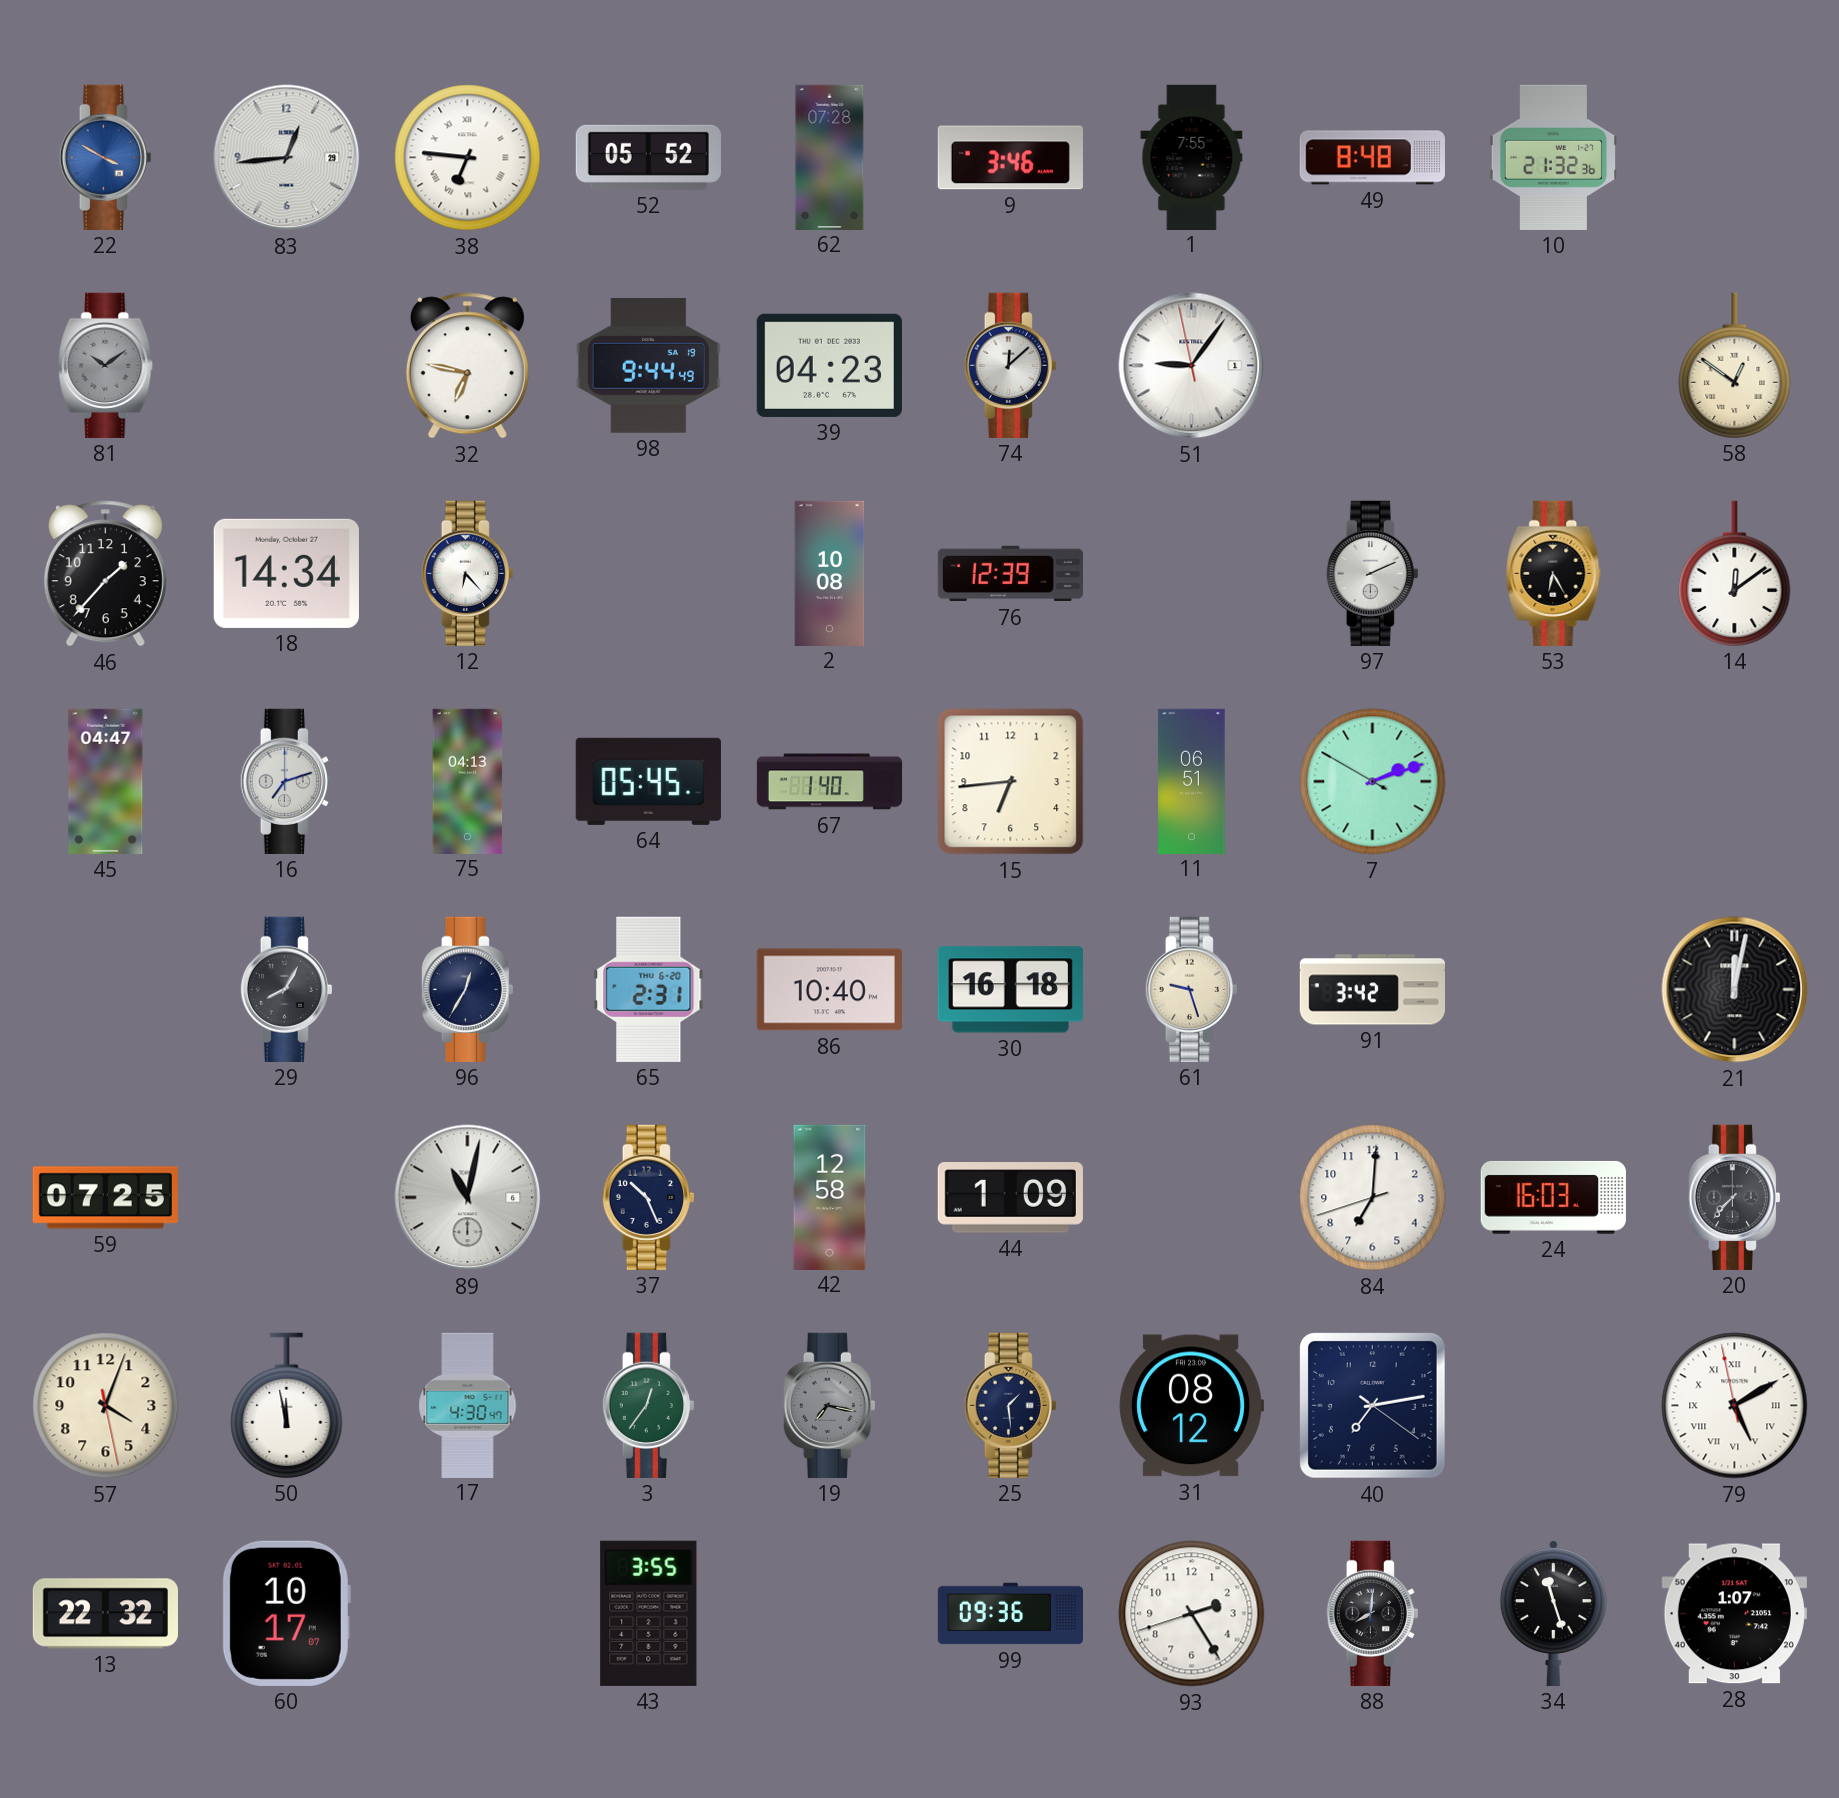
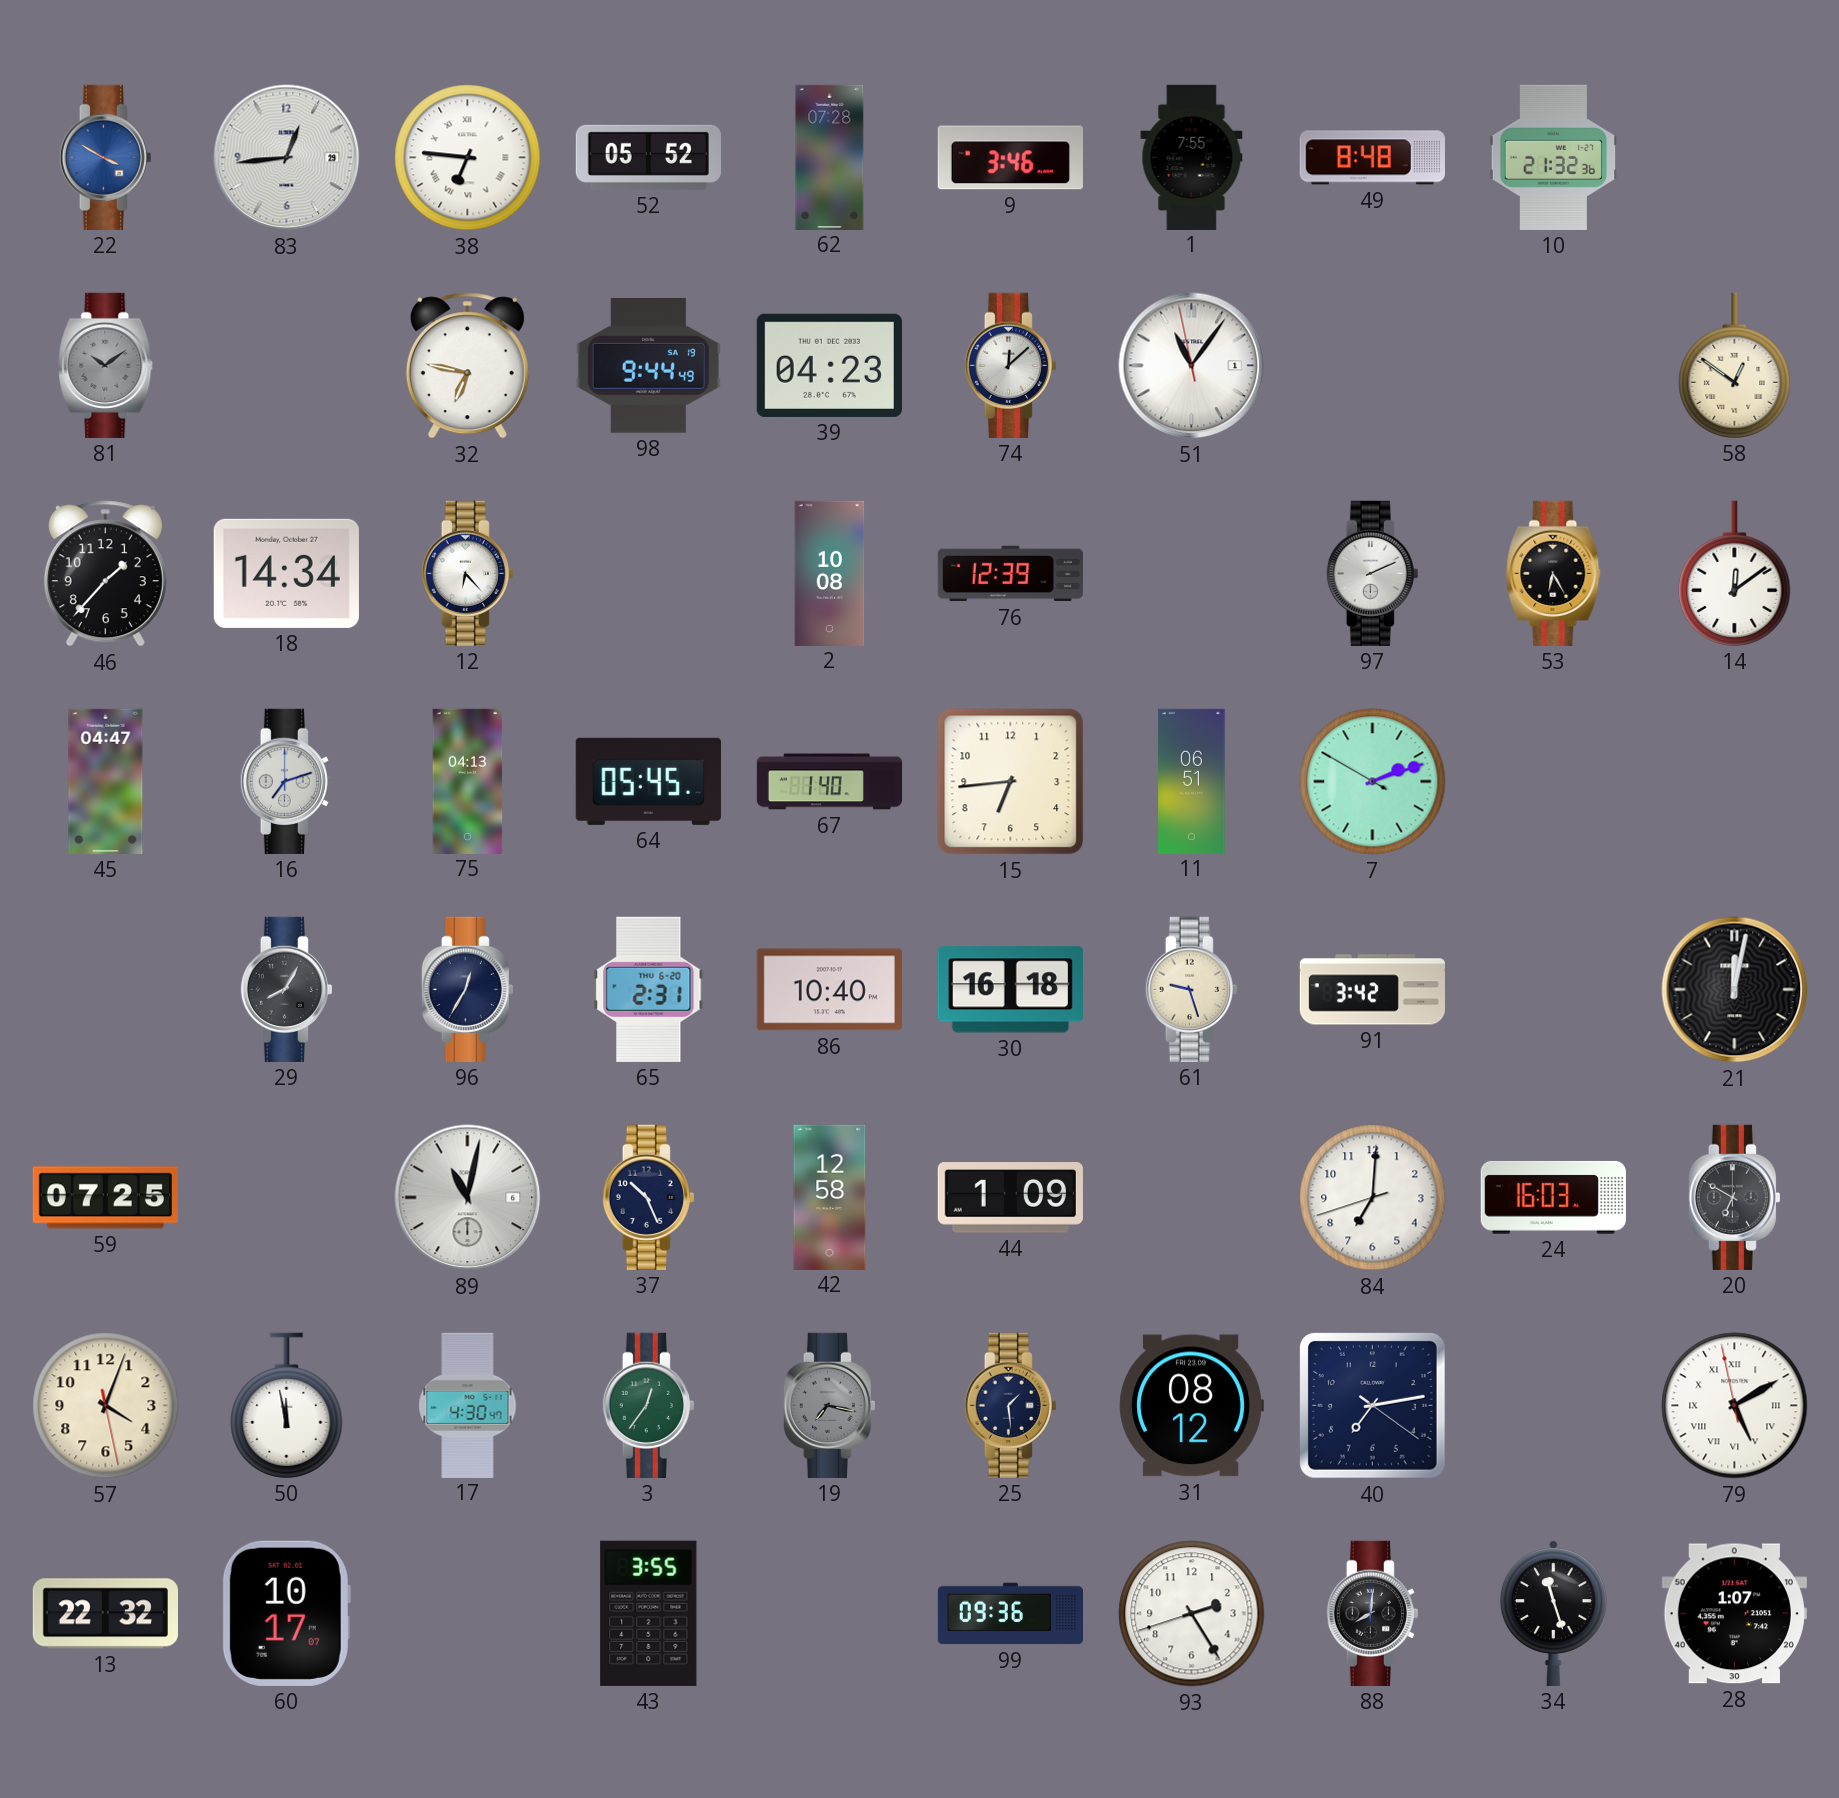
51: 9:05 -> 11:05 (1192, 366)
20: 7:37 -> 6:50 (1734, 1197)
